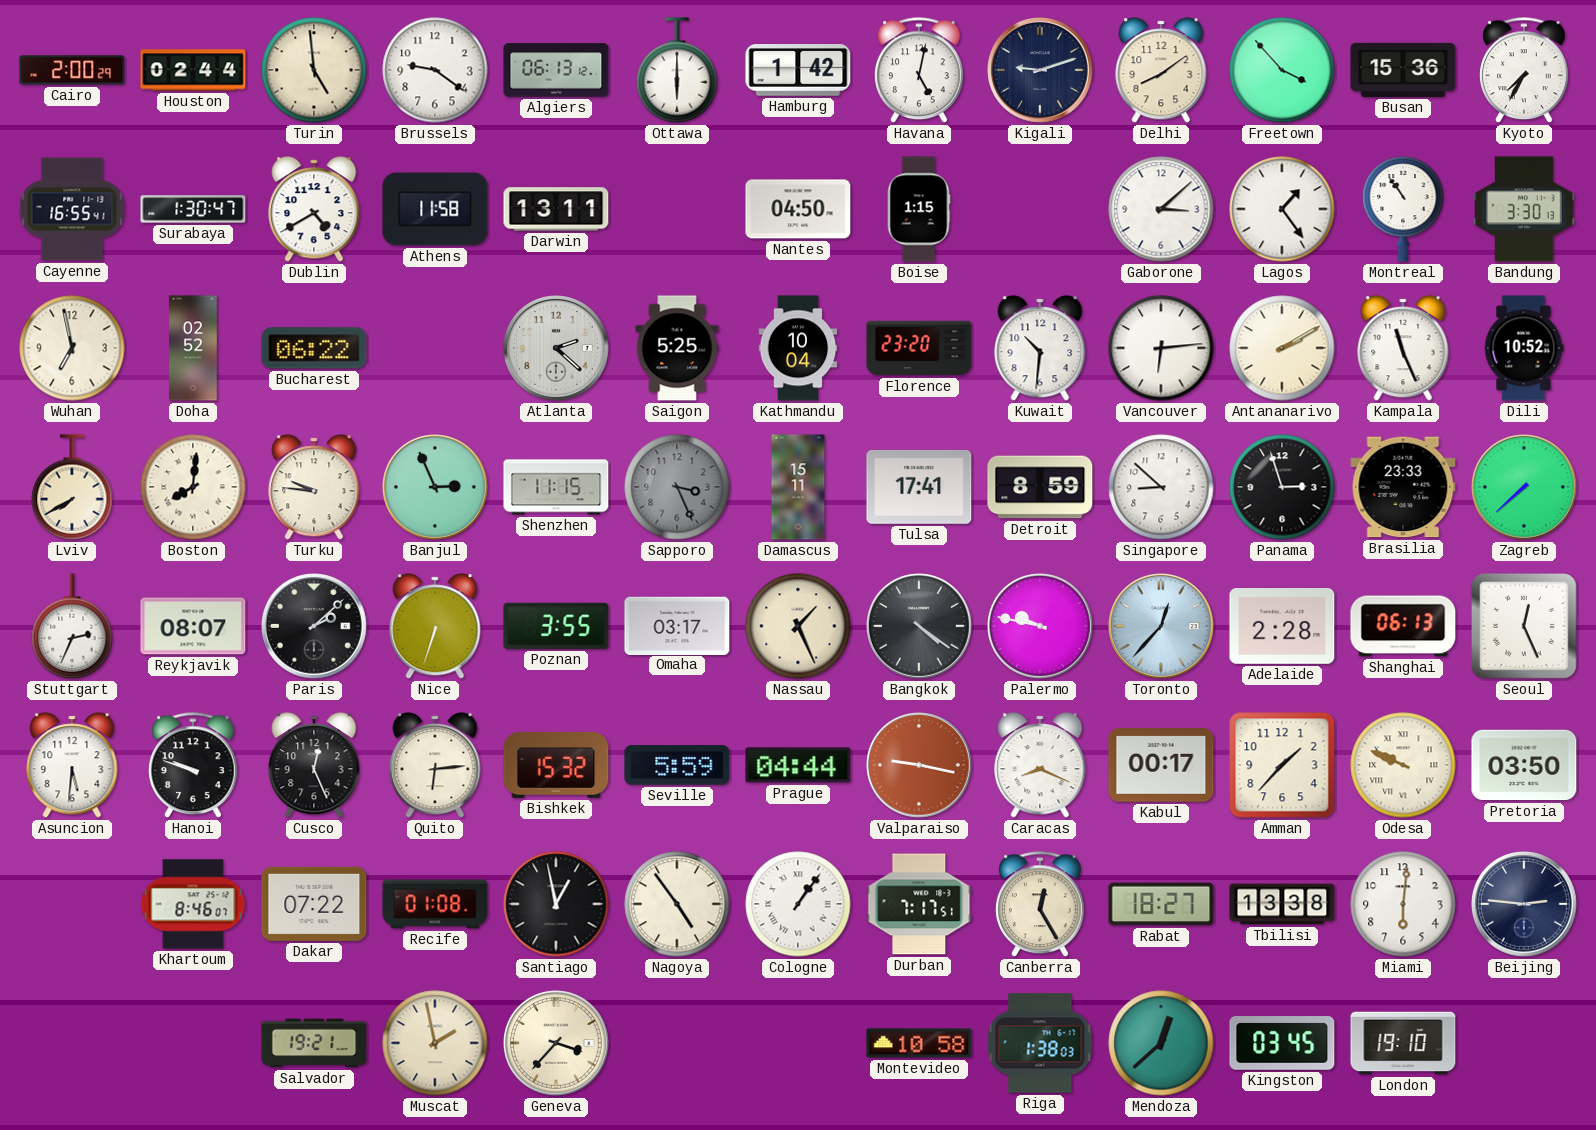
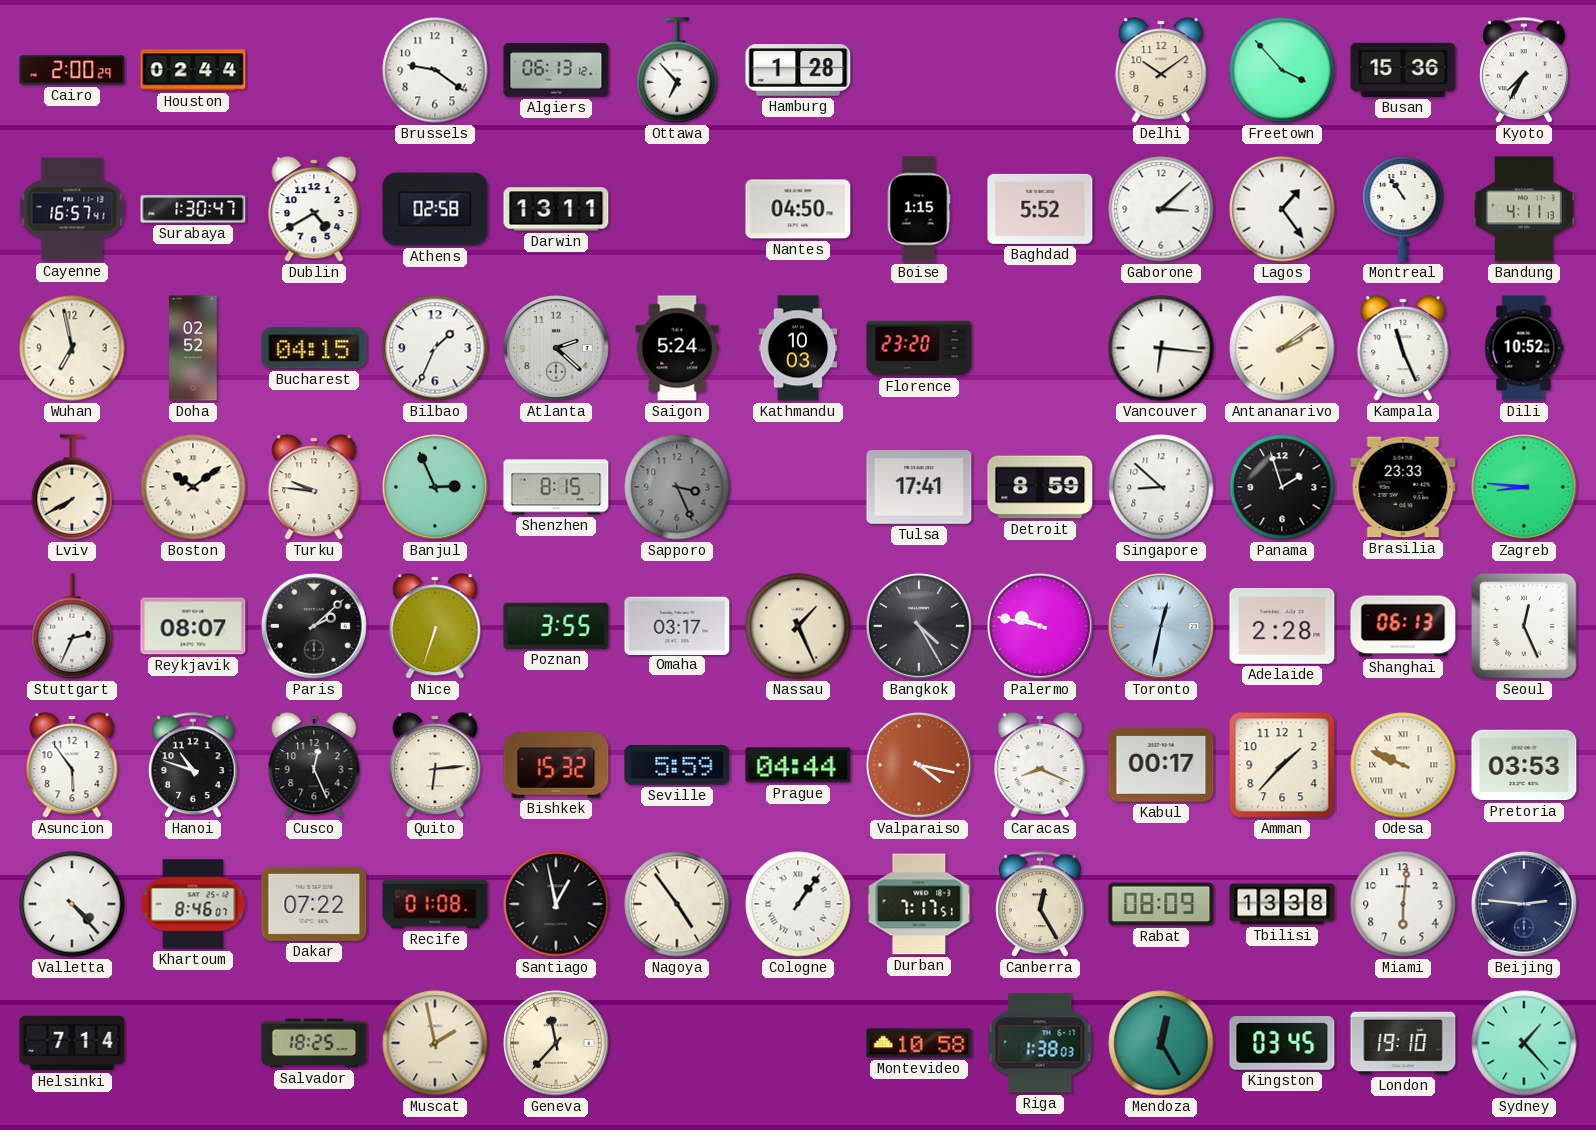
Turin: 4:59 -> none (314, 70)
Ottawa: 6:00 -> 6:53 (677, 70)
Hamburg: 1:42 -> 1:28 (798, 71)
Havana: 5:02 -> none (920, 71)
Kigali: 9:12 -> none (1041, 71)
Delhi: 8:09 -> 10:09 (1161, 70)
Cayenne: 16:55 -> 16:57 (72, 209)
Athens: 11:58 -> 02:58 (435, 209)
Baghdad: none -> 5:52 (1040, 209)
Bandung: 3:30 -> 4:11 (1524, 209)
Bucharest: 06:22 -> 04:15 (314, 348)
Bilbao: none -> 1:34 (435, 348)
Saigon: 5:25 -> 5:24 (677, 348)
Kathmandu: 10:04 -> 10:03 (798, 348)
Kuwait: 10:31 -> none (1040, 348)
Vancouver: 6:14 -> 6:16 (1161, 348)
Antananarivo: 2:10 -> 2:09 (1282, 348)
Boston: 8:01 -> 10:09 (193, 487)
Shenzhen: 11:15 -> 8:15 (556, 487)
Damascus: 15:11 -> none (798, 487)
Panama: 2:57 -> 1:57 (1282, 487)
Zagreb: 7:38 -> 8:46 (1525, 488)
Bangkok: 4:21 -> 4:25 (920, 627)
Toronto: 12:37 -> 12:32 (1162, 627)
Asuncion: 5:31 -> 5:54 (72, 765)
Hanoi: 9:48 -> 10:48 (194, 766)
Valparaiso: 9:17 -> 4:17 (920, 766)
Pretoria: 03:50 -> 03:53 (1524, 765)
Valletta: none -> 4:23 (72, 904)
Rabat: 18:27 -> 08:09 (1161, 904)
Helsinki: none -> 7:14 (72, 1043)
Salvador: 19:21 -> 18:25 (314, 1043)
Geneva: 3:37 -> 11:37 (557, 1044)
Mendoza: 12:38 -> 12:25 (1161, 1043)
Sydney: none -> 1:23 (1524, 1043)
